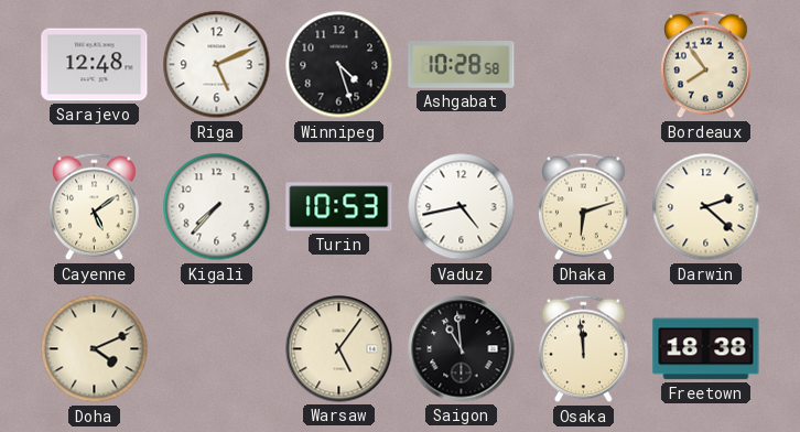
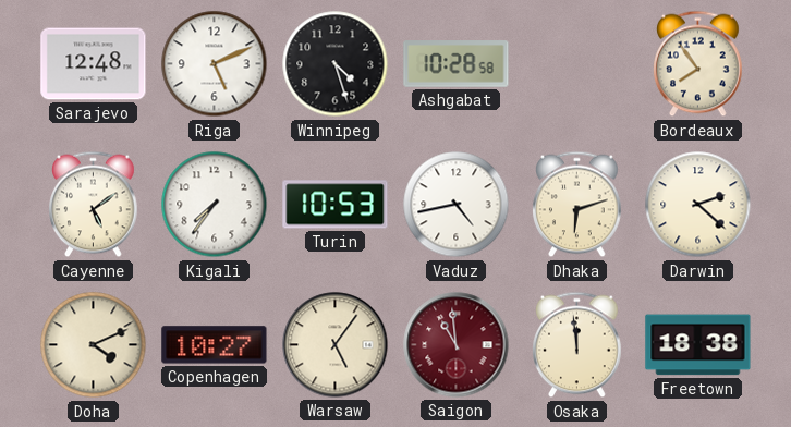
Kigali: 7:37 -> 7:36 (215, 205)
Copenhagen: none -> 10:27 (215, 345)
Saigon dial: black -> burgundy (457, 345)
